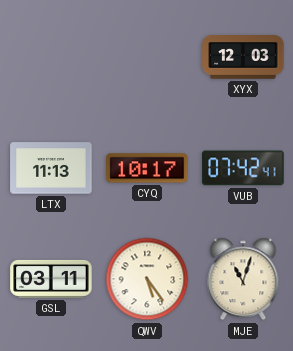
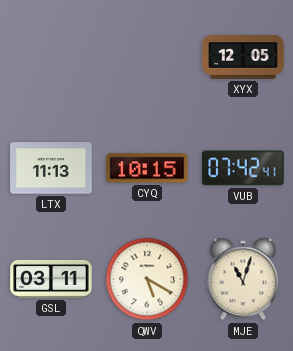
XYX: 12:03 -> 12:05 (243, 57)
CYQ: 10:17 -> 10:15 (147, 168)
QWV: 5:24 -> 5:20 (147, 279)
